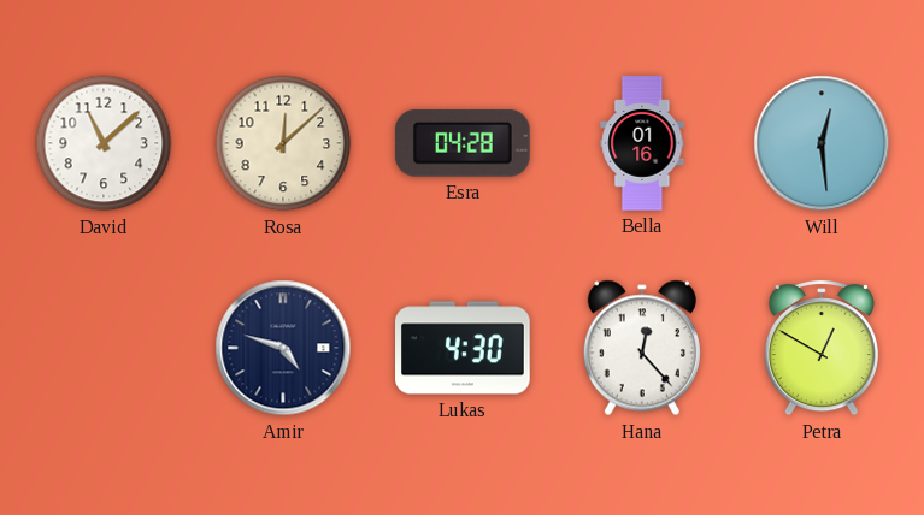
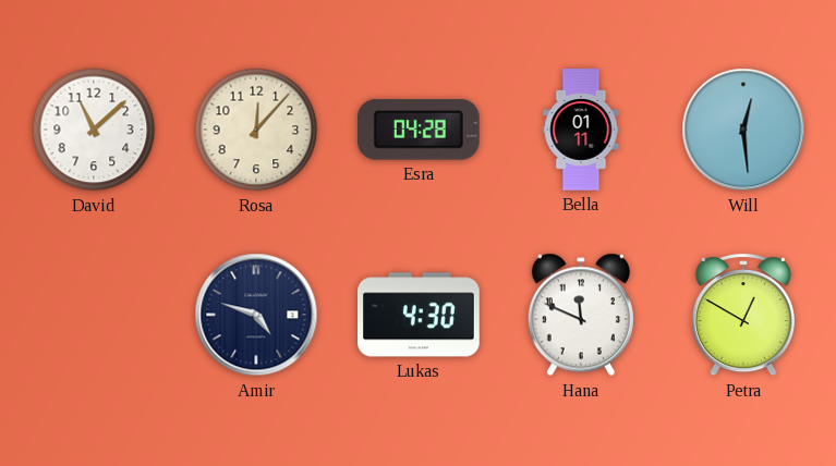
Rosa: 12:08 -> 12:07 (256, 130)
Bella: 01:16 -> 01:11 (581, 130)
Hana: 12:23 -> 11:49 (581, 315)
